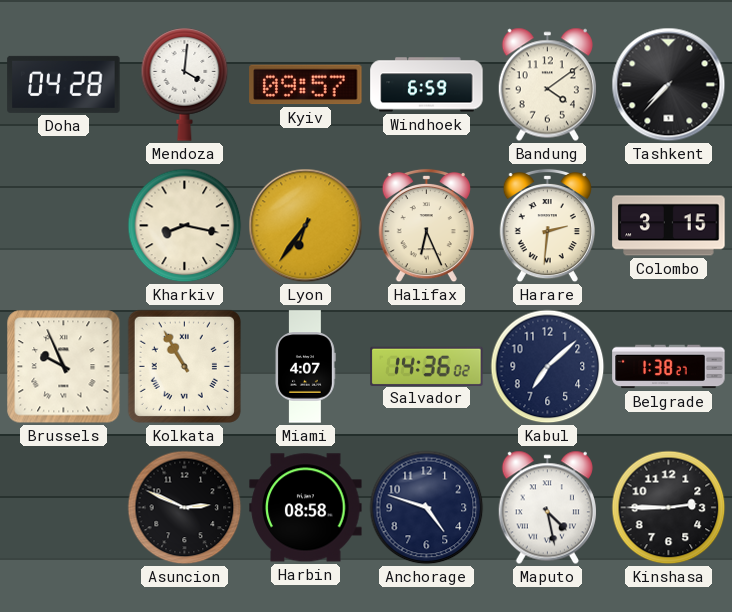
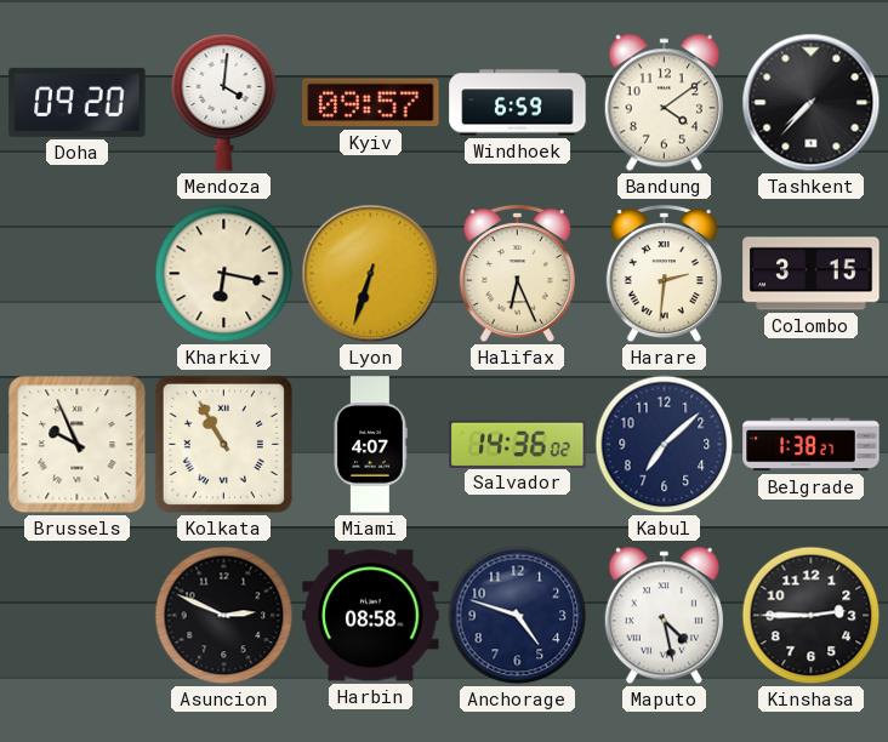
Doha: 04:28 -> 09:20 (78, 102)
Kharkiv: 8:17 -> 6:17 (224, 274)
Lyon: 6:36 -> 6:33 (371, 274)
